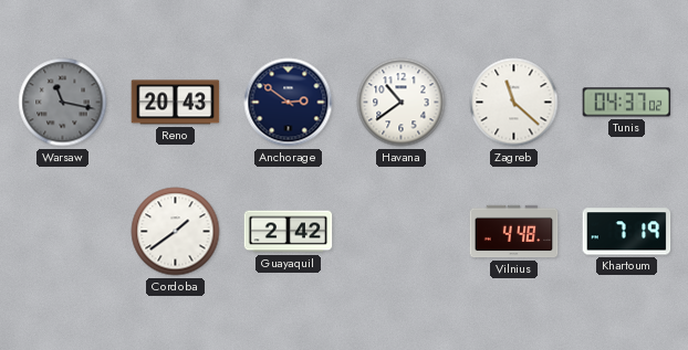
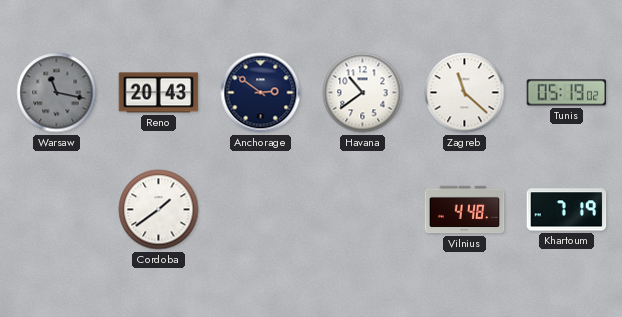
Tunis: 04:37 -> 05:19 (567, 93)
Guayaquil: 2:42 -> none (289, 232)
